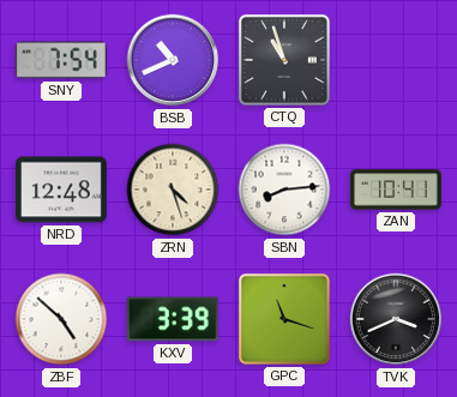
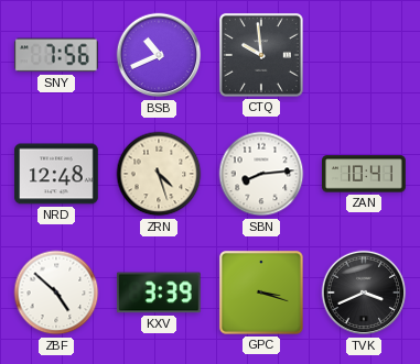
SNY: 7:54 -> 7:56 (56, 55)
CTQ: 10:57 -> 9:59 (261, 55)
GPC: 11:18 -> 3:18 (261, 293)
